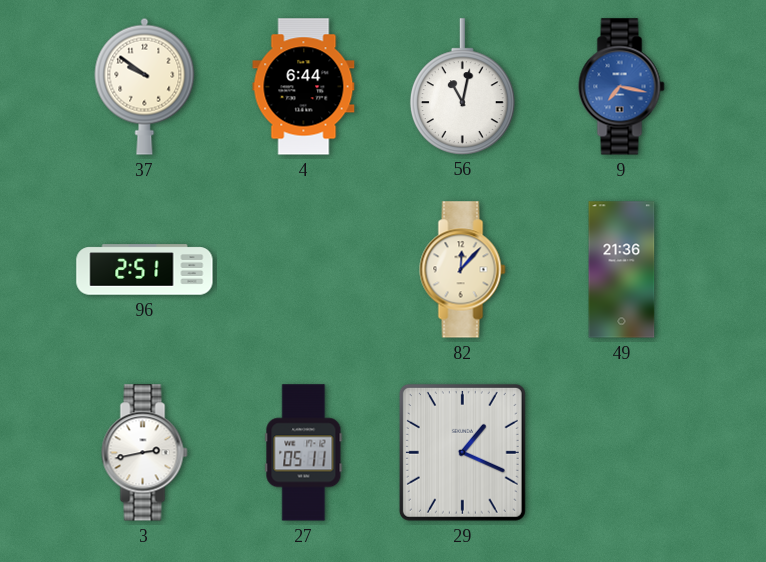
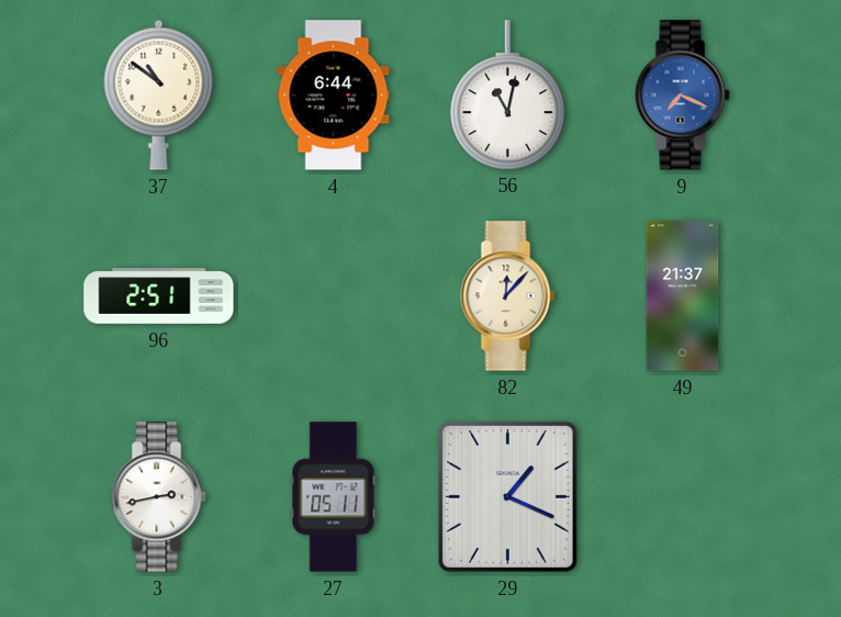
37: 9:51 -> 10:51 (159, 94)
9: 7:17 -> 7:19 (683, 96)
49: 21:36 -> 21:37 (683, 296)
